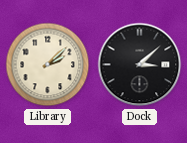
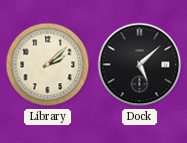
Dock: 3:08 -> 5:08 (140, 65)
